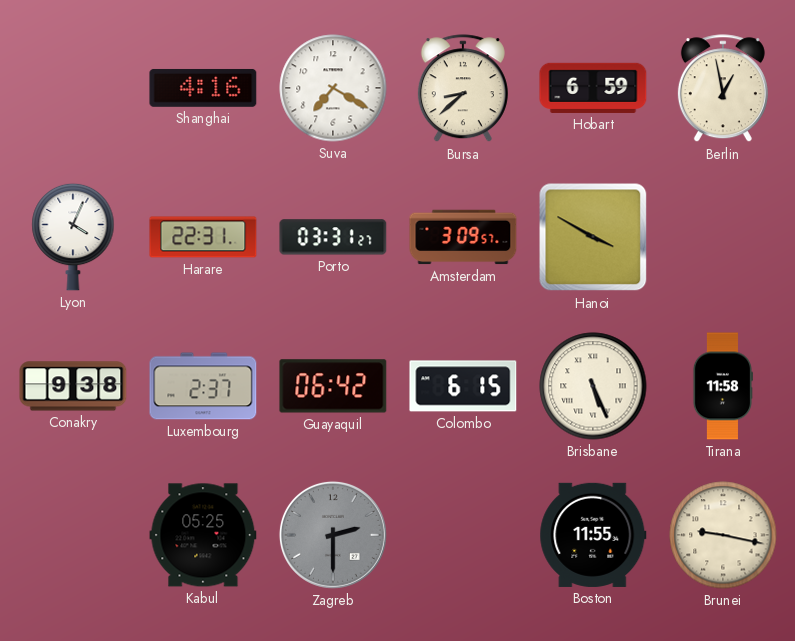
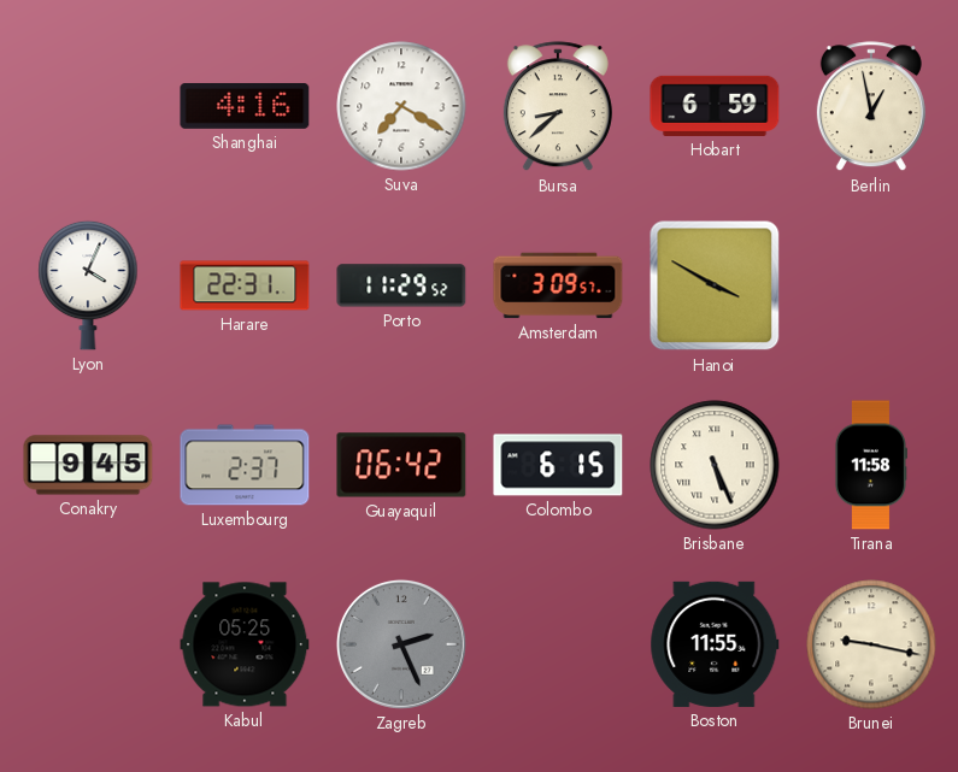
Porto: 03:31 -> 11:29 (401, 285)
Conakry: 9:38 -> 9:45 (88, 465)
Zagreb: 2:30 -> 2:26 (401, 644)
